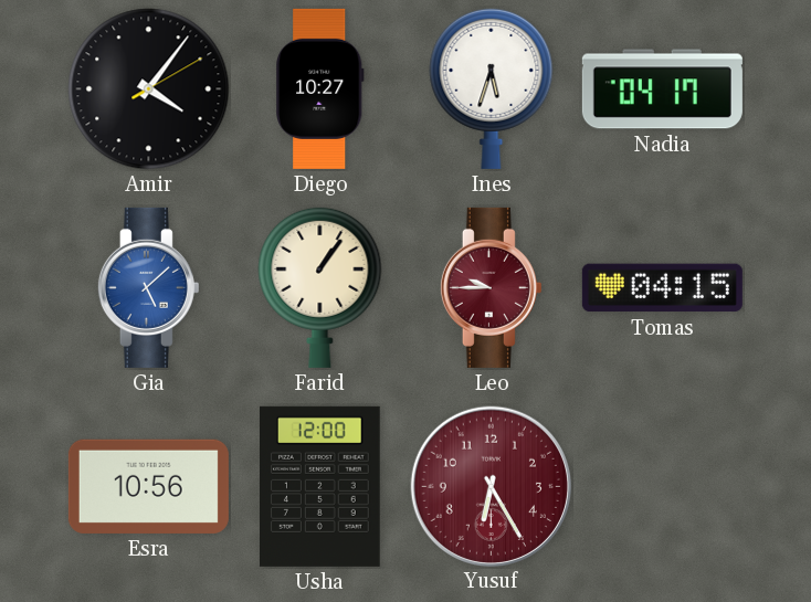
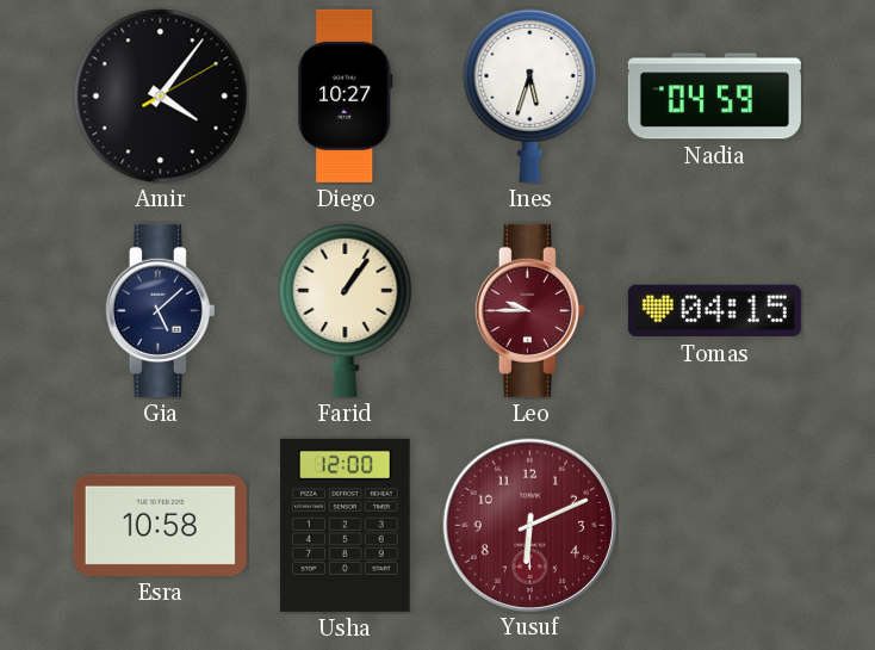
Nadia: 04:17 -> 04:59 (714, 97)
Gia dial: blue -> navy (160, 310)
Esra: 10:56 -> 10:58 (160, 525)
Yusuf: 6:25 -> 6:11 (529, 525)
